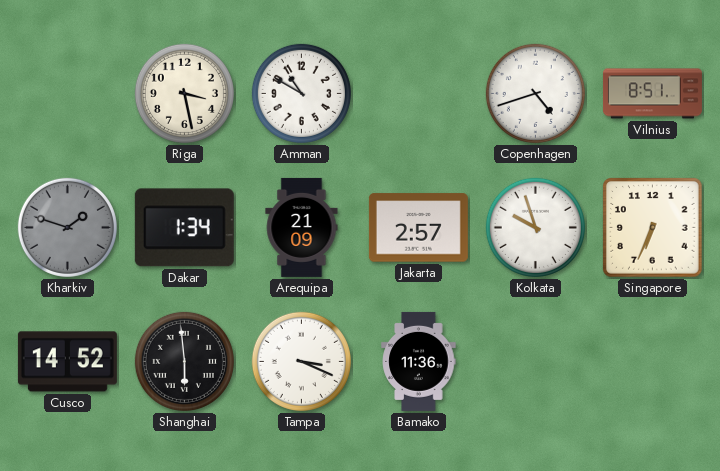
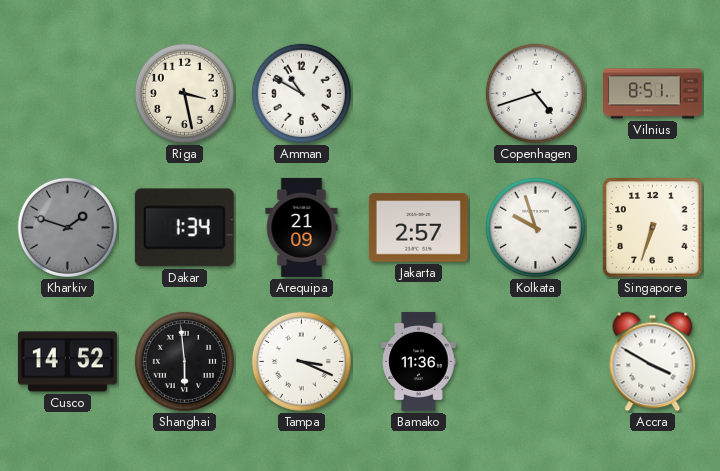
Singapore: 6:34 -> 6:33 (653, 228)
Accra: none -> 3:50 (653, 362)
